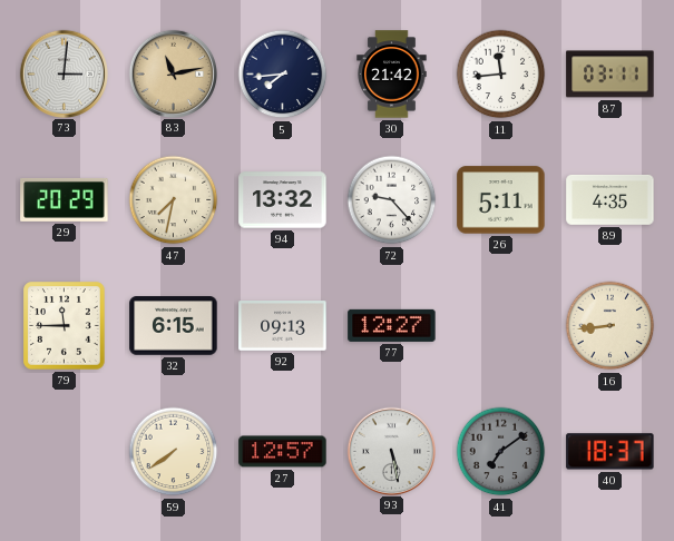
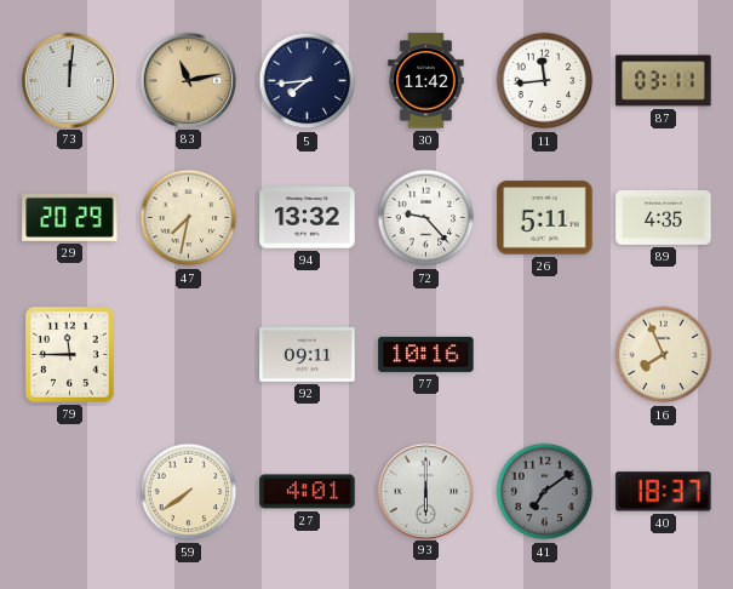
73: 3:01 -> 12:01 (69, 80)
30: 21:42 -> 11:42 (426, 81)
32: 6:15 -> none (174, 326)
92: 09:13 -> 09:11 (308, 355)
77: 12:27 -> 10:16 (426, 354)
16: 8:44 -> 7:56 (664, 355)
27: 12:57 -> 4:01 (308, 492)
93: 5:28 -> 6:00 (425, 491)
